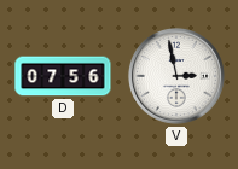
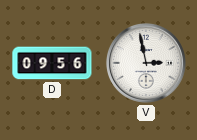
D: 07:56 -> 09:56 (52, 63)
